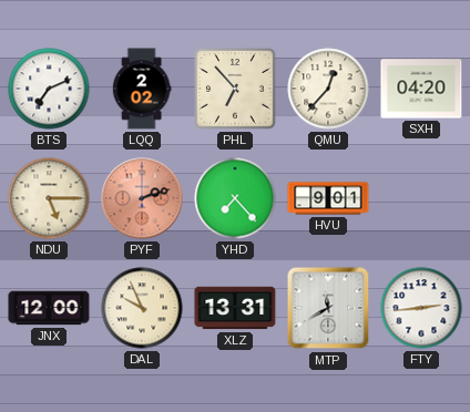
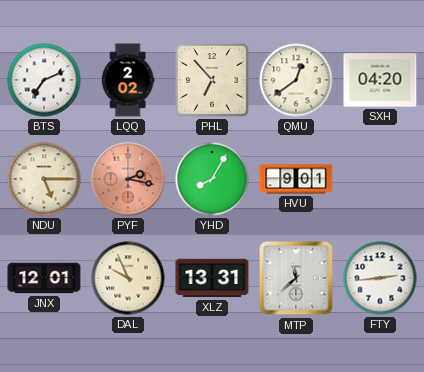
QMU: 12:37 -> 12:39 (296, 80)
PYF: 2:12 -> 2:17 (128, 179)
YHD: 7:23 -> 8:05 (212, 179)
JNX: 12:00 -> 12:01 (44, 278)
MTP: 11:40 -> 11:38 (296, 278)
